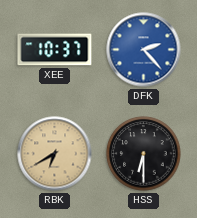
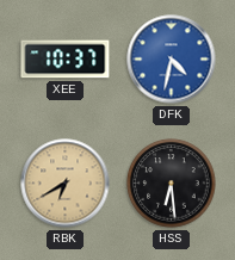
DFK: 2:23 -> 4:32 (172, 60)
HSS: 6:30 -> 6:29 (172, 184)
